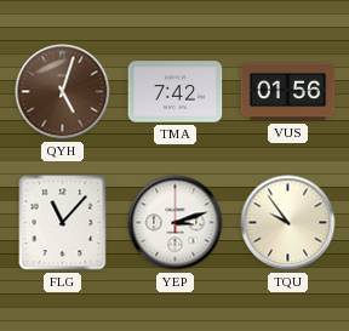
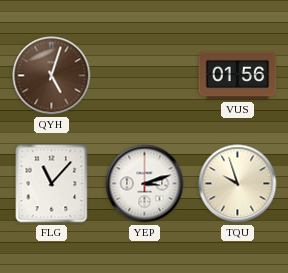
TMA: 7:42 -> none (176, 92)
TQU: 9:54 -> 9:57 (238, 184)
